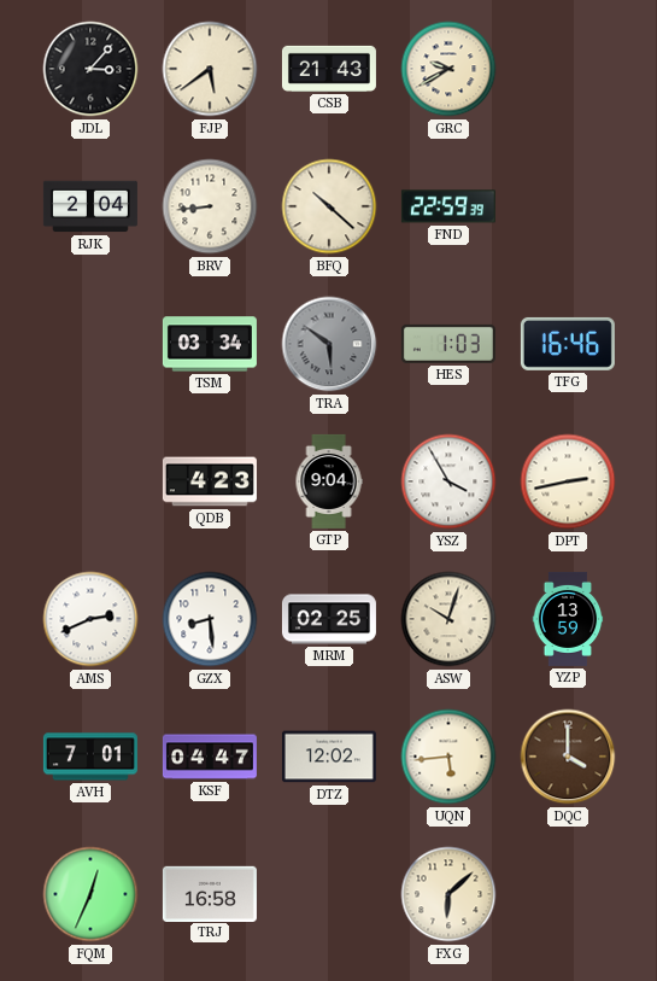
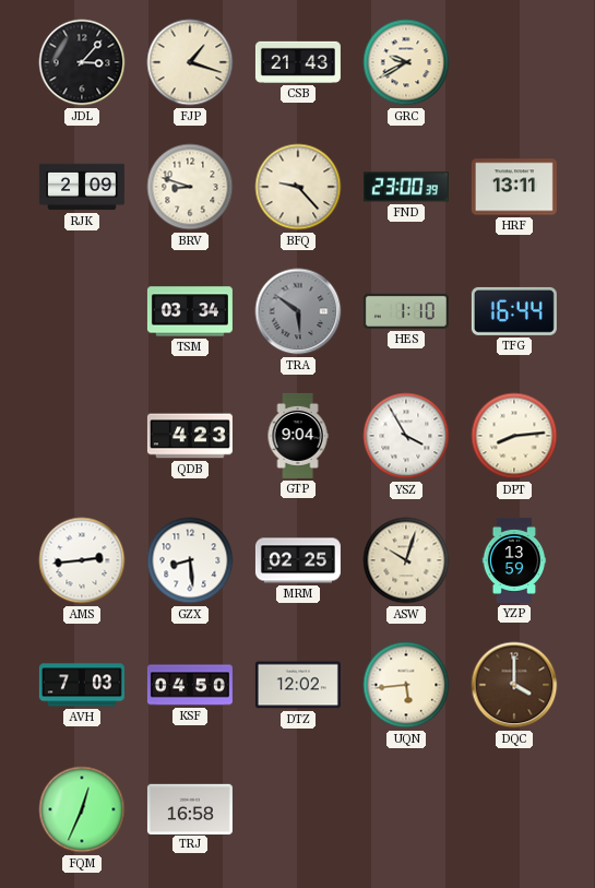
FJP: 5:39 -> 1:18 (190, 62)
RJK: 2:04 -> 2:09 (82, 187)
BRV: 8:44 -> 8:48 (190, 187)
BFQ: 10:22 -> 9:23 (298, 187)
FND: 22:59 -> 23:00 (406, 187)
HRF: none -> 13:11 (514, 187)
HES: 1:03 -> 1:10 (406, 311)
TFG: 16:46 -> 16:44 (514, 311)
DPT: 2:43 -> 8:14 (514, 436)
AMS: 2:41 -> 2:44 (82, 560)
AVH: 7:01 -> 7:03 (82, 685)
KSF: 04:47 -> 04:50 (190, 685)
FXG: 6:08 -> none (448, 894)
